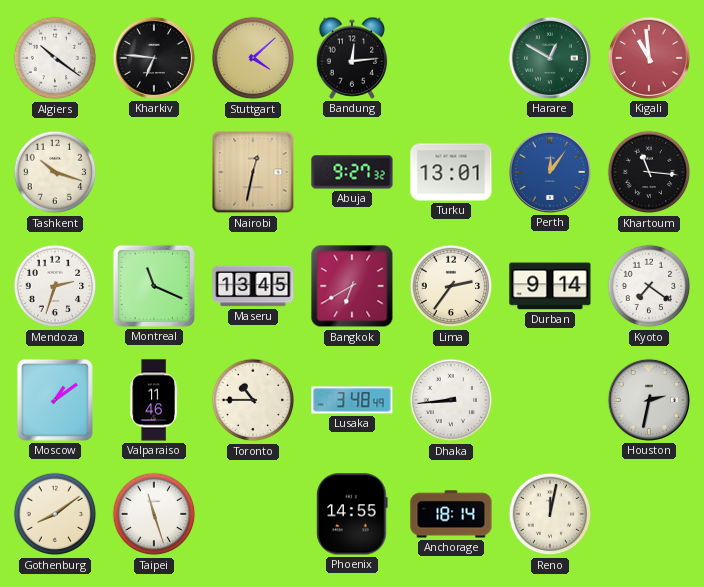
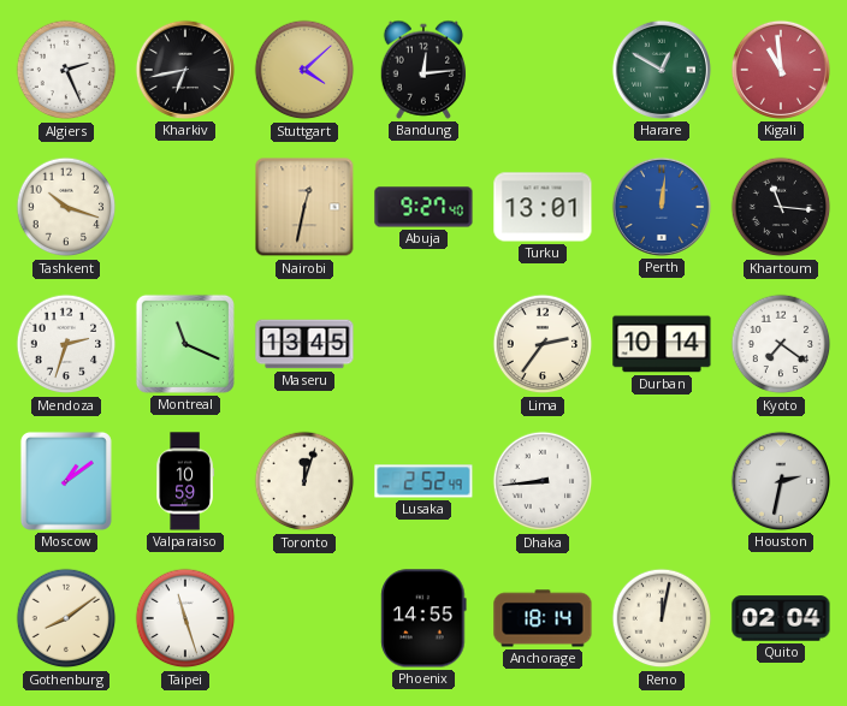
Algiers: 10:21 -> 2:26 (66, 70)
Kharkiv: 6:46 -> 6:43 (185, 70)
Abuja: 9:27:32 -> 9:27:40 (423, 207)
Perth: 12:06 -> 12:01 (662, 207)
Bangkok: 6:40 -> none (352, 286)
Durban: 9:14 -> 10:14 (662, 344)
Valparaiso: 11:46 -> 10:59 (185, 481)
Toronto: 10:45 -> 12:03 (304, 481)
Lusaka: 3:48 -> 2:52 (423, 481)
Quito: none -> 02:04 (781, 618)
